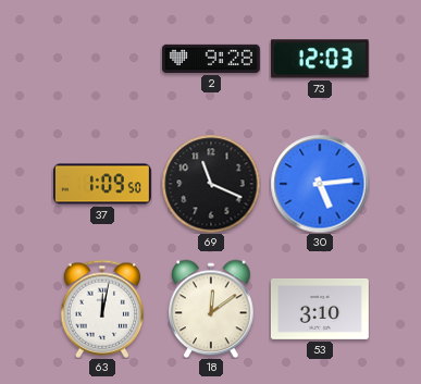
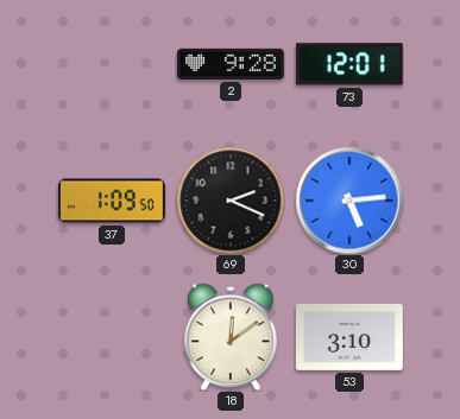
73: 12:03 -> 12:01 (349, 64)
69: 11:19 -> 2:19 (231, 201)
63: 12:02 -> none (102, 309)
